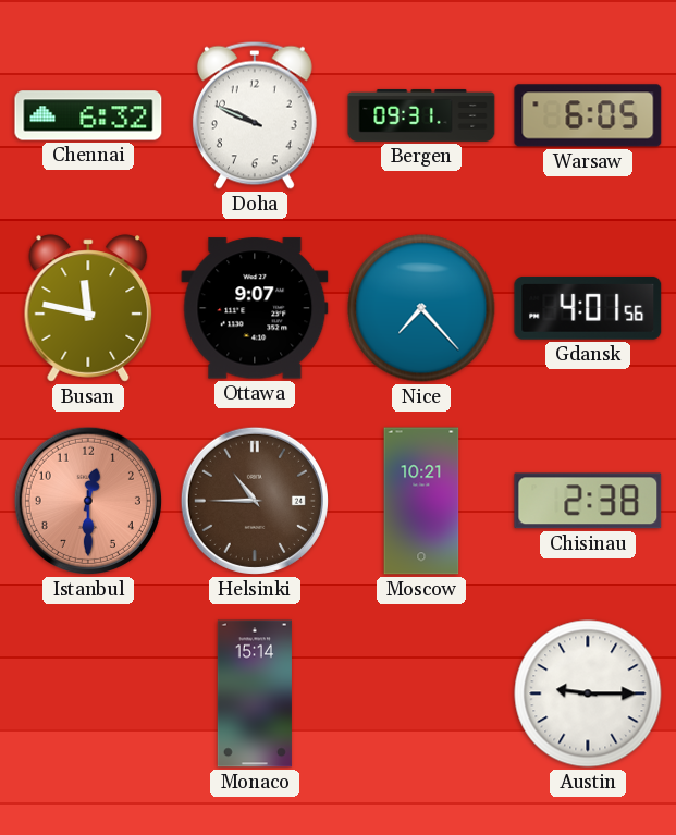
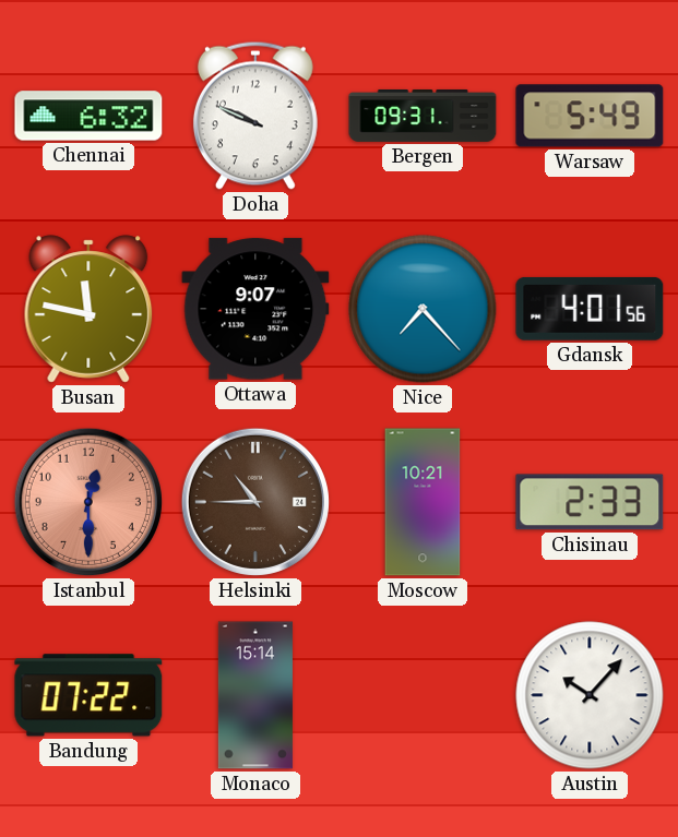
Warsaw: 6:05 -> 5:49 (590, 116)
Chisinau: 2:38 -> 2:33 (590, 502)
Bandung: none -> 07:22 (88, 695)
Austin: 9:15 -> 10:07 (590, 695)
